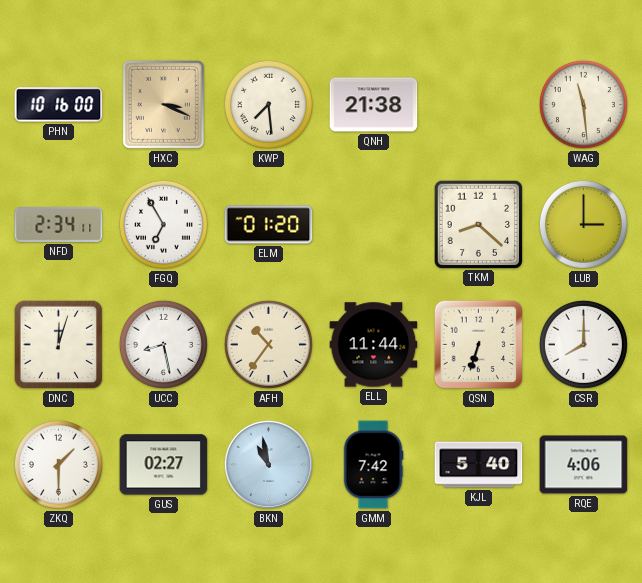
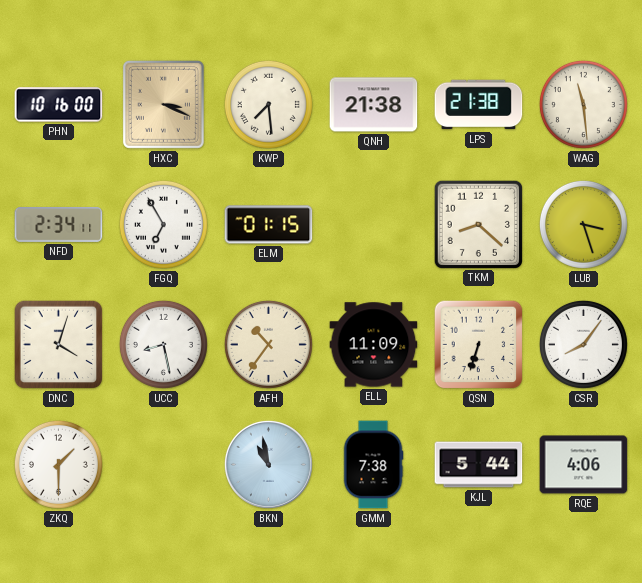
LPS: none -> 21:38 (479, 105)
ELM: 01:20 -> 01:15 (269, 225)
LUB: 3:00 -> 3:27 (583, 224)
DNC: 12:03 -> 4:03 (59, 345)
ELL: 11:44 -> 11:09 (374, 345)
CSR: 8:00 -> 8:06 (583, 344)
GUS: 02:27 -> none (164, 465)
GMM: 7:42 -> 7:38 (373, 465)
KJL: 5:40 -> 5:44 (479, 465)
